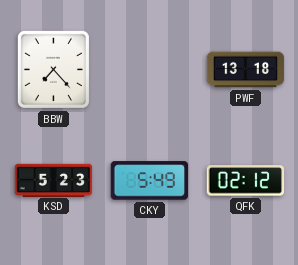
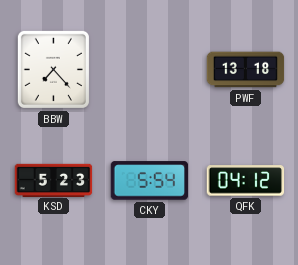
CKY: 5:49 -> 5:54 (150, 181)
QFK: 02:12 -> 04:12 (246, 181)
